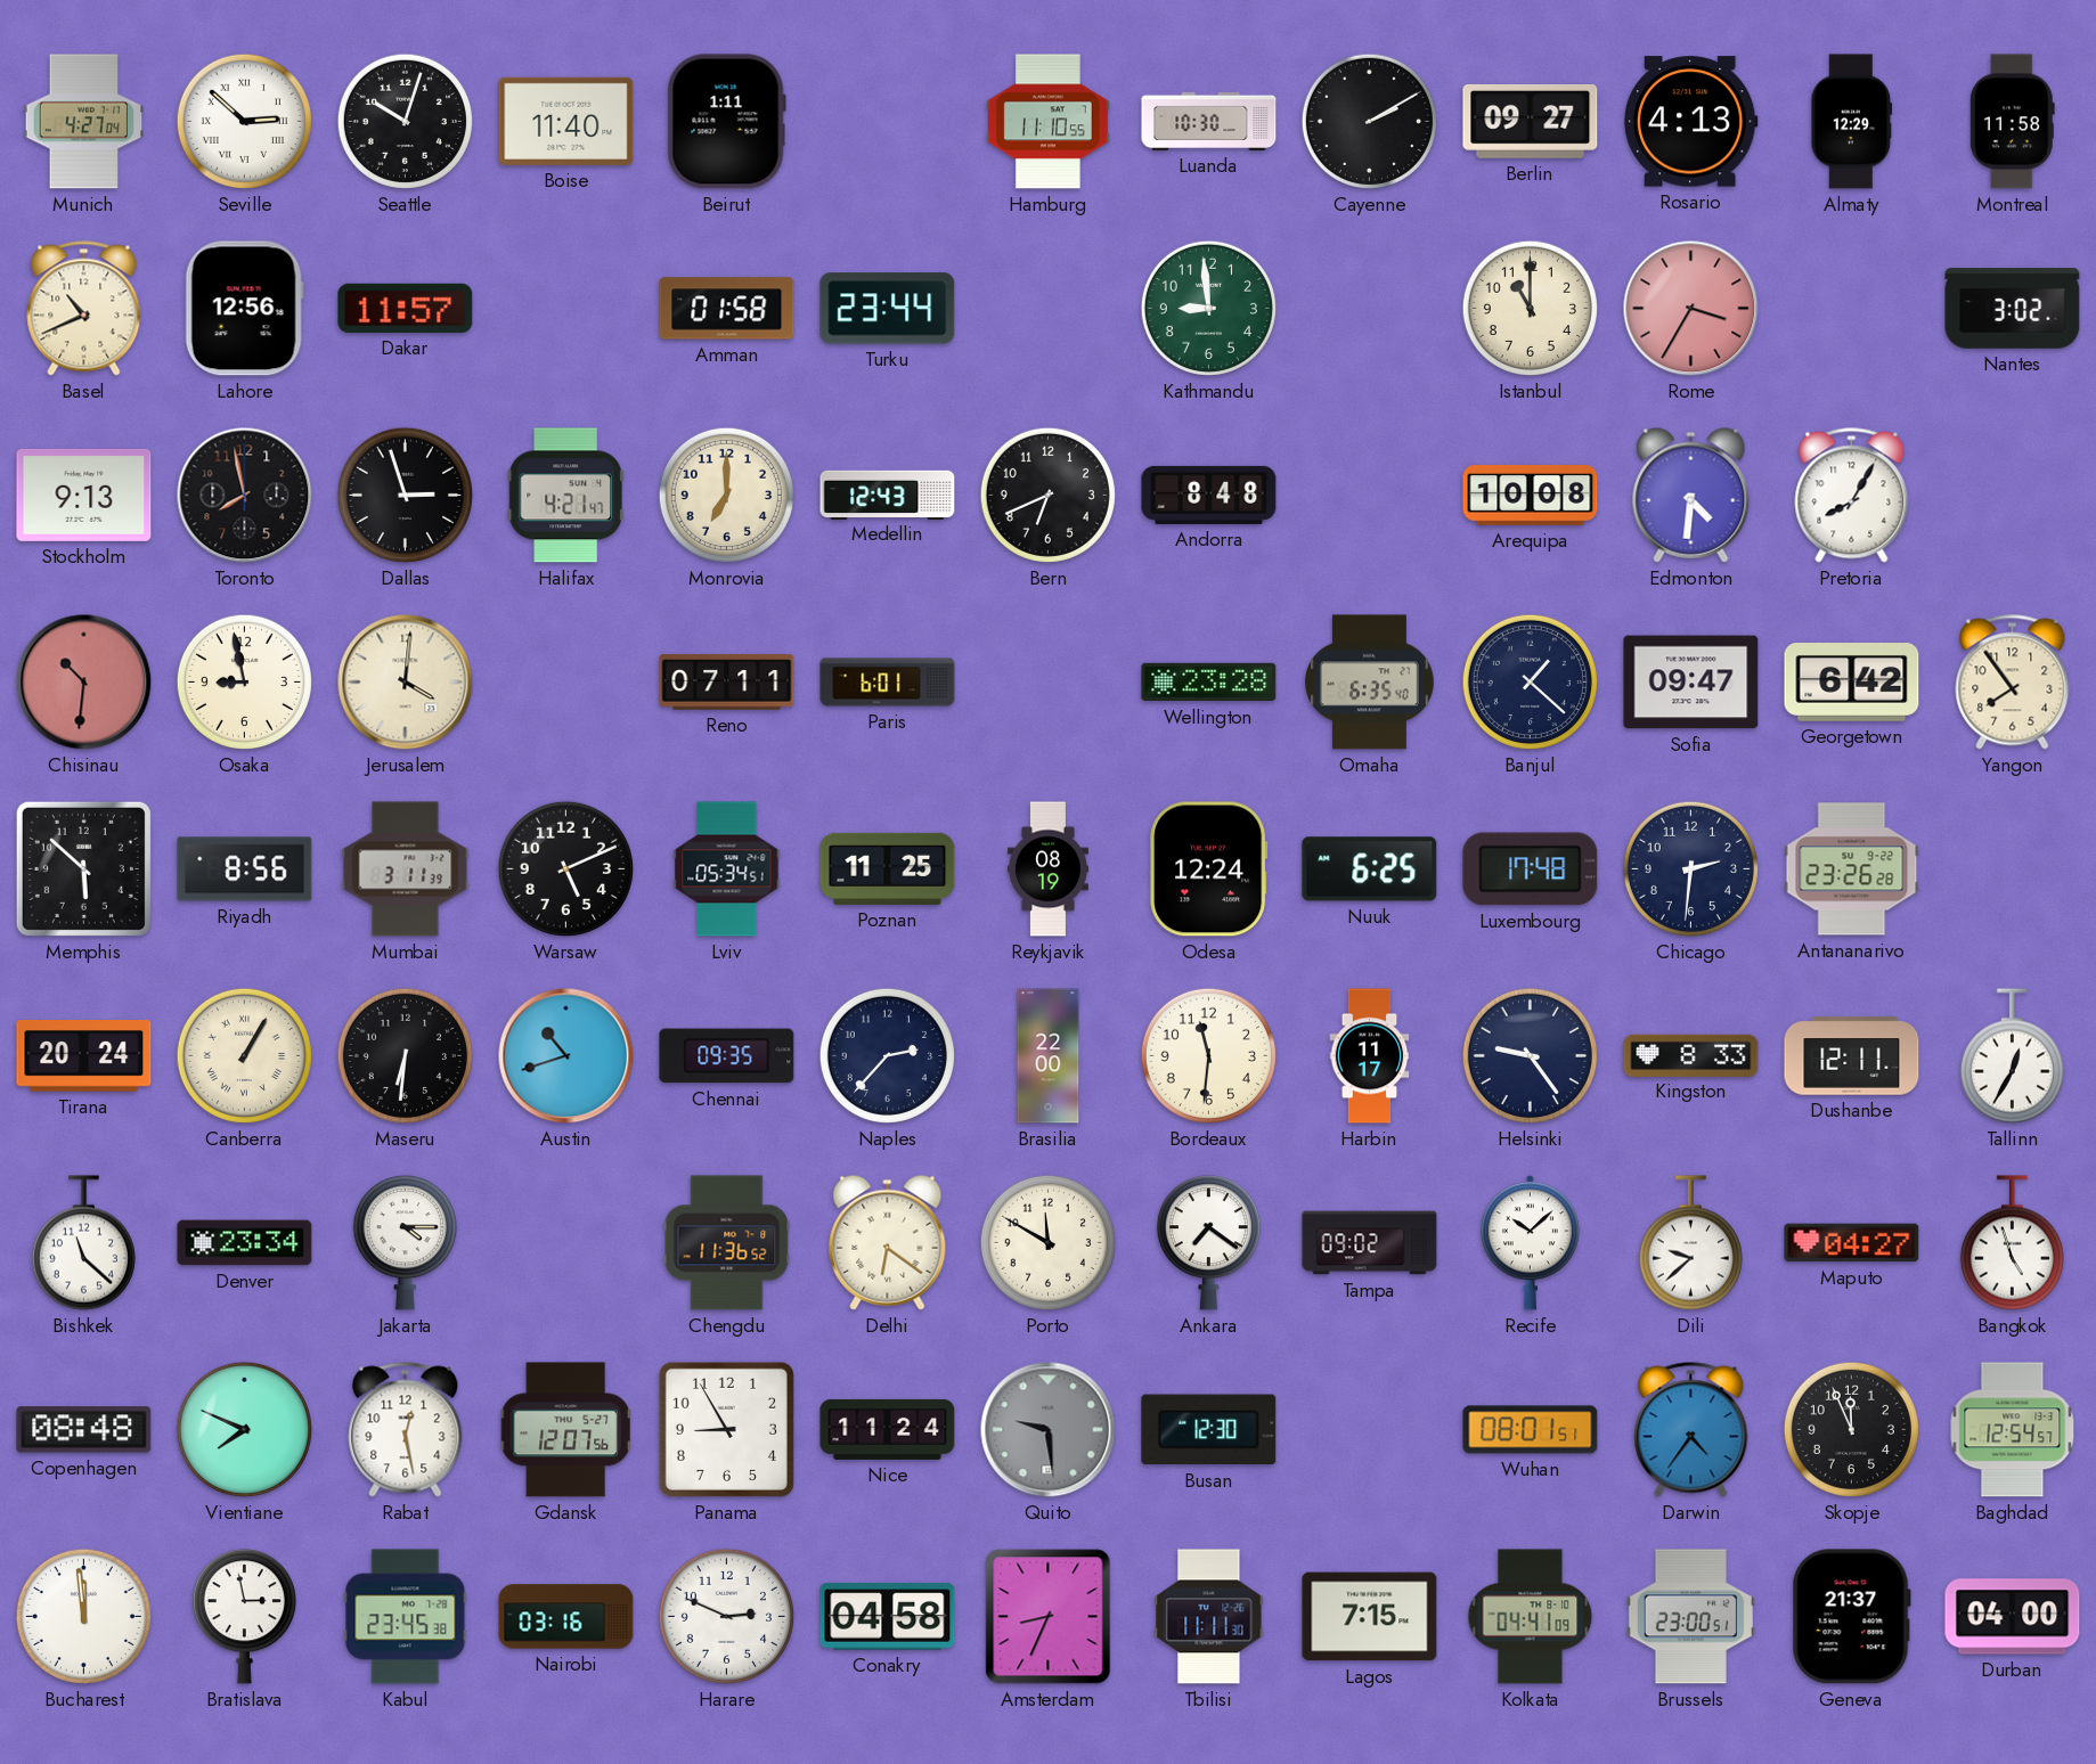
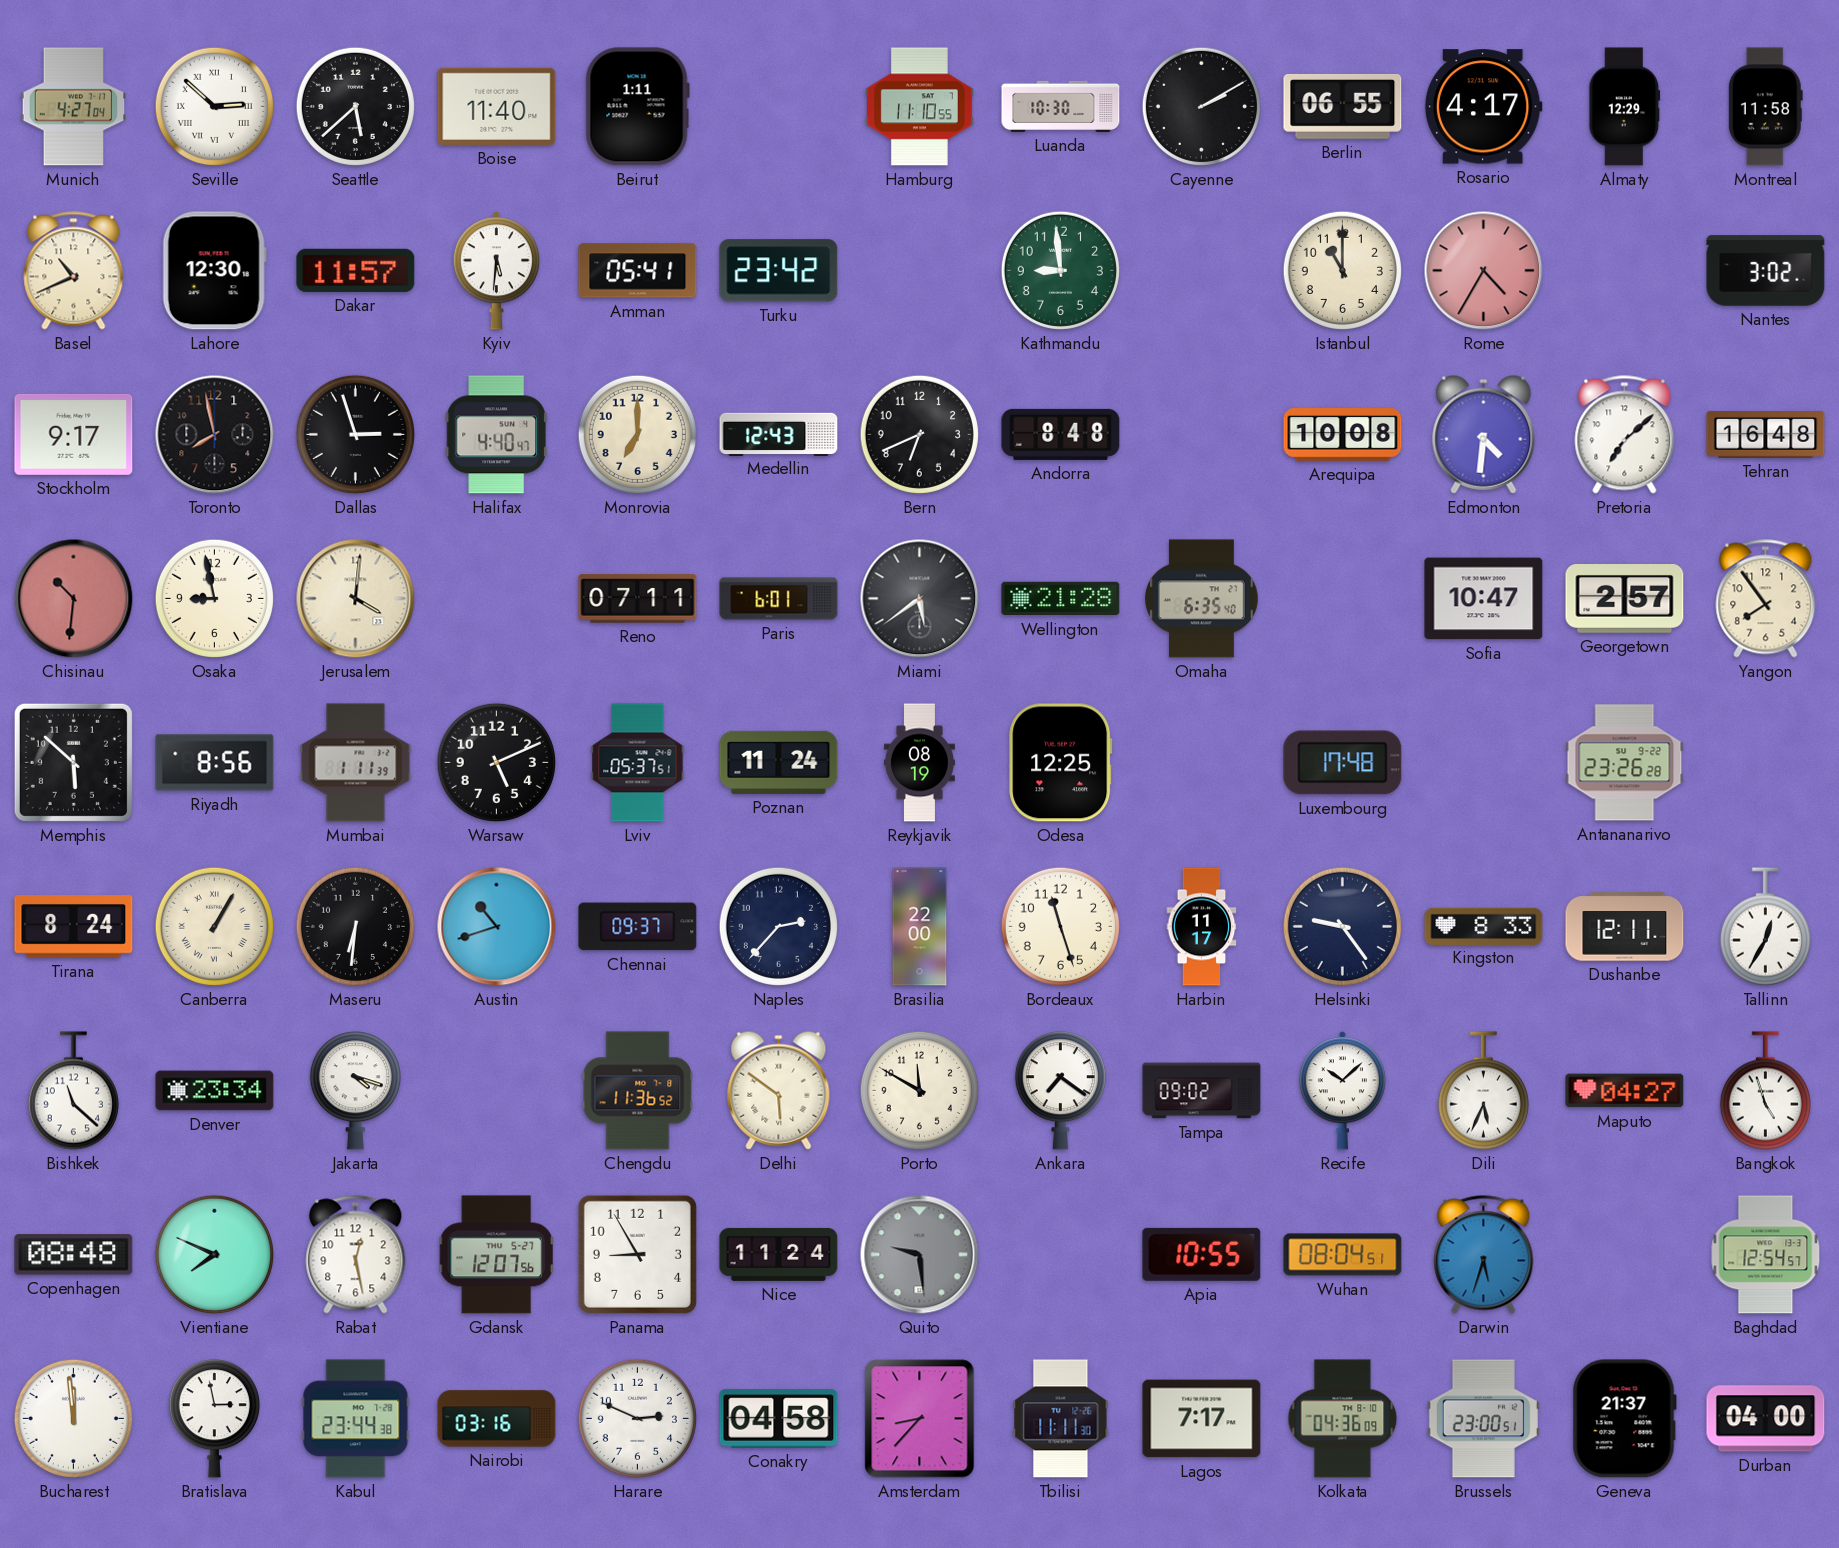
Seattle: 10:03 -> 5:38 (355, 106)
Berlin: 09:27 -> 06:55 (1343, 106)
Rosario: 4:13 -> 4:17 (1483, 107)
Lahore: 12:56 -> 12:30 (214, 271)
Kyiv: none -> 5:31 (496, 271)
Amman: 01:58 -> 05:41 (638, 271)
Turku: 23:44 -> 23:42 (779, 271)
Rome: 3:35 -> 4:35 (1484, 271)
Stockholm: 9:13 -> 9:17 (74, 434)
Halifax: 4:21 -> 4:40 (496, 435)
Pretoria: 8:05 -> 7:08 (1625, 435)
Tehran: none -> 16:48 (1766, 435)
Miami: none -> 5:39 (920, 599)
Wellington: 23:28 -> 21:28 (1061, 599)
Banjul: 1:22 -> none (1530, 681)
Sofia: 09:47 -> 10:47 (1484, 599)
Georgetown: 6:42 -> 2:57 (1625, 599)
Mumbai: 3:11 -> 1:11 (356, 763)
Lviv: 05:34 -> 05:37 (638, 763)
Poznan: 11:25 -> 11:24 (779, 762)
Odesa: 12:24 -> 12:25 (1061, 763)
Nuuk: 6:25 -> none (1370, 869)
Chicago: 2:31 -> none (1690, 868)
Tirana: 20:24 -> 8:24 (74, 927)
Chennai: 09:35 -> 09:37 (638, 927)
Bordeaux: 11:31 -> 11:27 (1060, 926)
Jakarta: 4:15 -> 4:18 (355, 1091)
Delhi: 6:21 -> 5:51 (779, 1090)
Dili: 9:38 -> 5:34 (1483, 1091)
Busan: 12:30 -> none (1209, 1430)
Apia: none -> 10:55 (1202, 1254)
Wuhan: 08:01 -> 08:04 (1343, 1255)
Darwin: 4:36 -> 5:33 (1484, 1255)
Skopje: 11:56 -> none (1851, 1429)
Kabul: 23:45 -> 23:44 (356, 1419)
Amsterdam: 8:34 -> 8:37 (920, 1419)
Lagos: 7:15 -> 7:17 (1202, 1419)
Kolkata: 04:41 -> 04:36 (1343, 1419)
